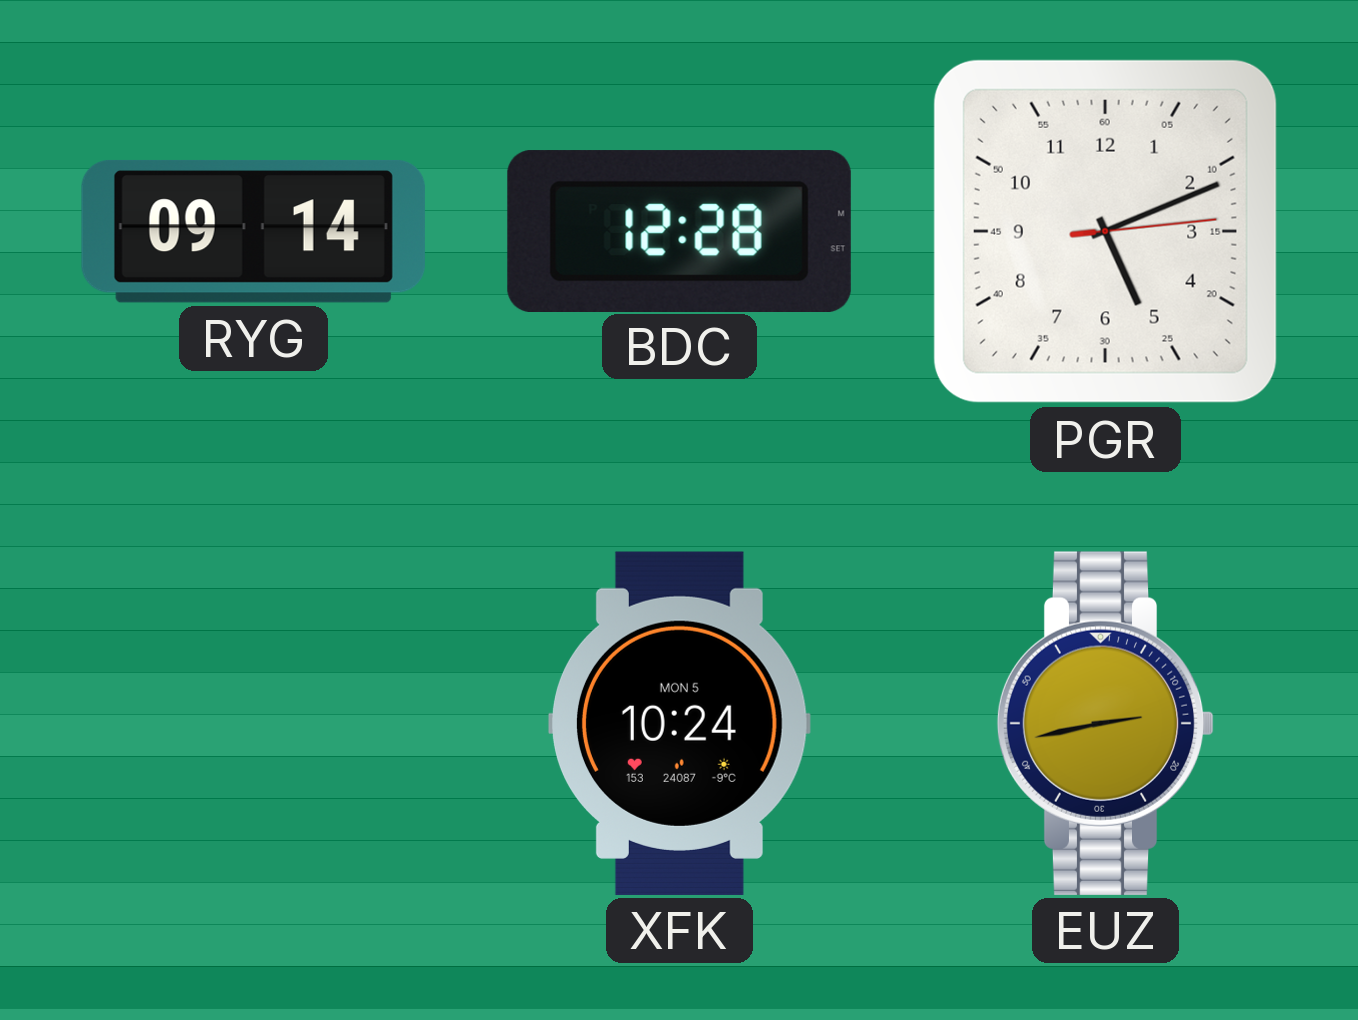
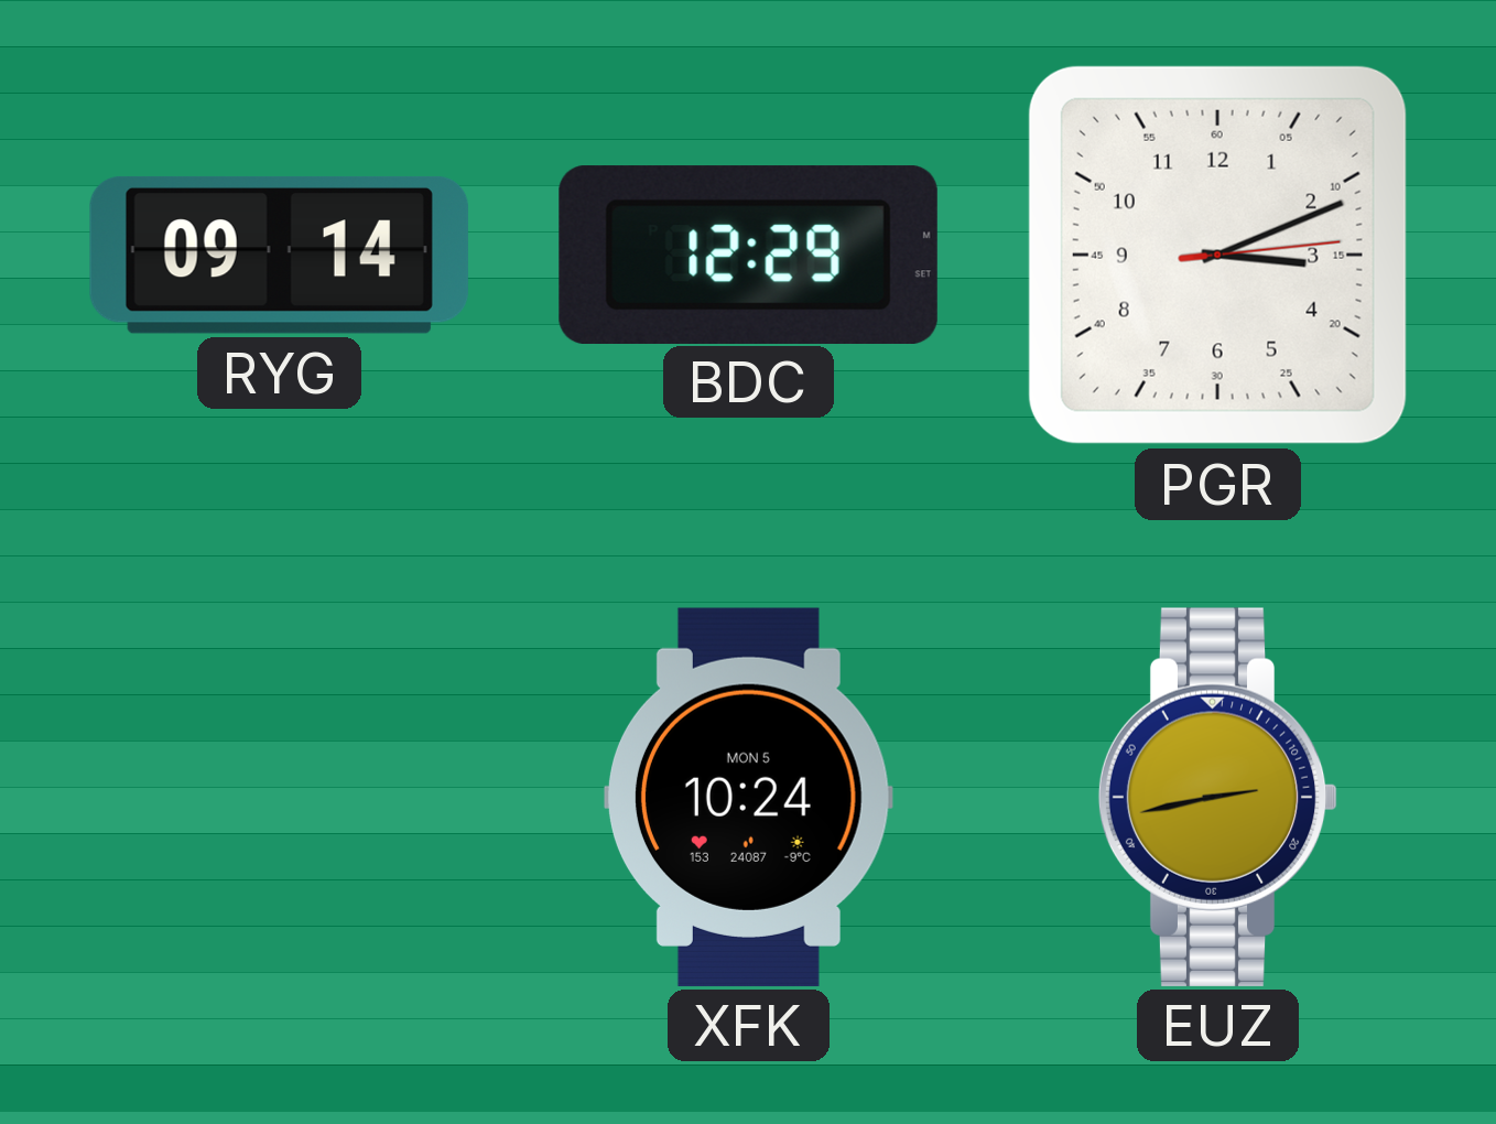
BDC: 12:28 -> 12:29 (748, 255)
PGR: 5:11 -> 3:11 (1217, 255)
